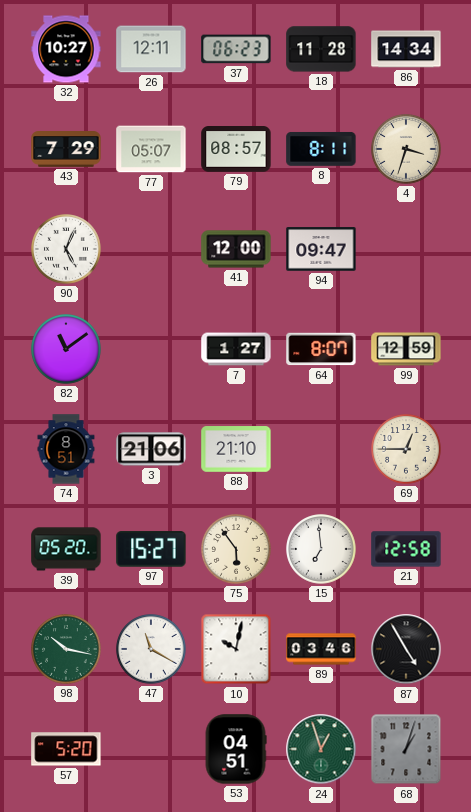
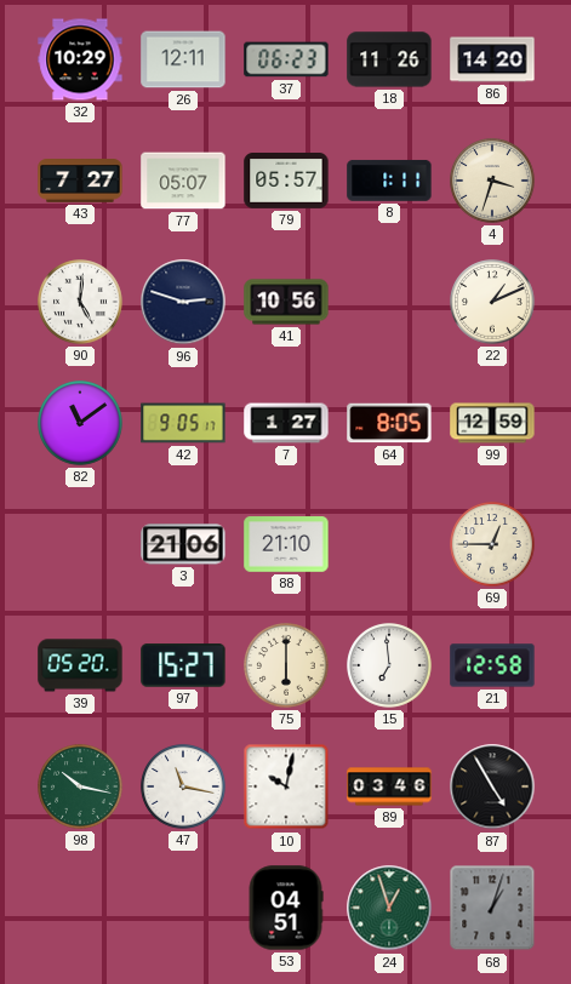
32: 10:27 -> 10:29 (80, 59)
18: 11:28 -> 11:26 (389, 59)
86: 14:34 -> 14:20 (492, 59)
43: 7:29 -> 7:27 (80, 181)
79: 08:57 -> 05:57 (286, 181)
8: 8:11 -> 1:11 (389, 181)
90: 5:04 -> 5:01 (80, 302)
96: none -> 2:48 (183, 302)
41: 12:00 -> 10:56 (286, 302)
94: 09:47 -> none (321, 249)
22: none -> 1:11 (492, 302)
42: none -> 9:05 (183, 423)
64: 8:07 -> 8:05 (389, 423)
74: 8:51 -> none (66, 449)
75: 5:54 -> 6:00 (286, 665)
47: 11:20 -> 11:17 (183, 786)
57: 5:20 -> none (66, 749)
